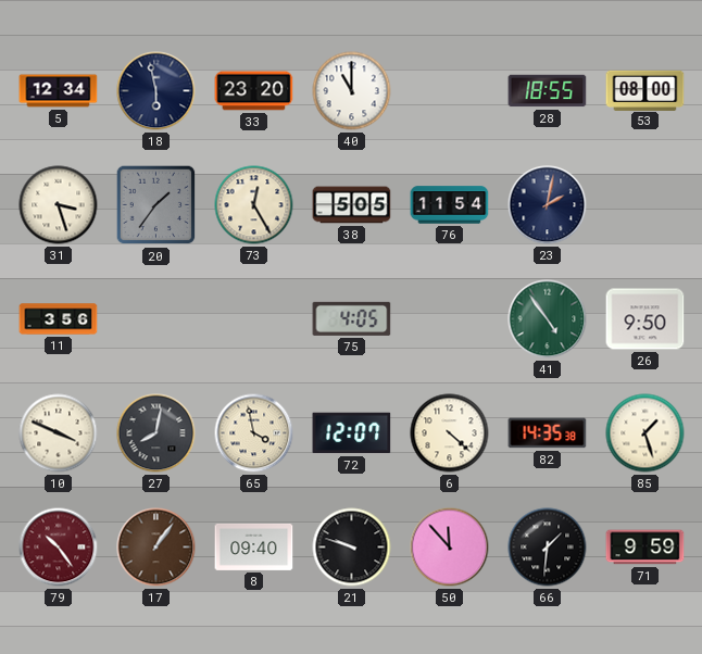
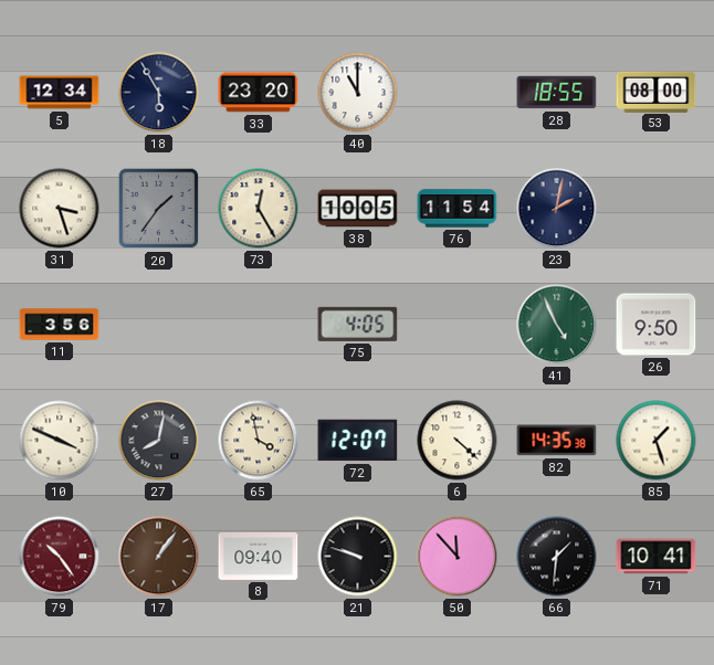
18: 5:58 -> 5:55 (159, 93)
38: 5:05 -> 10:05 (358, 209)
41: 4:54 -> 4:56 (557, 325)
71: 9:59 -> 10:41 (657, 557)
